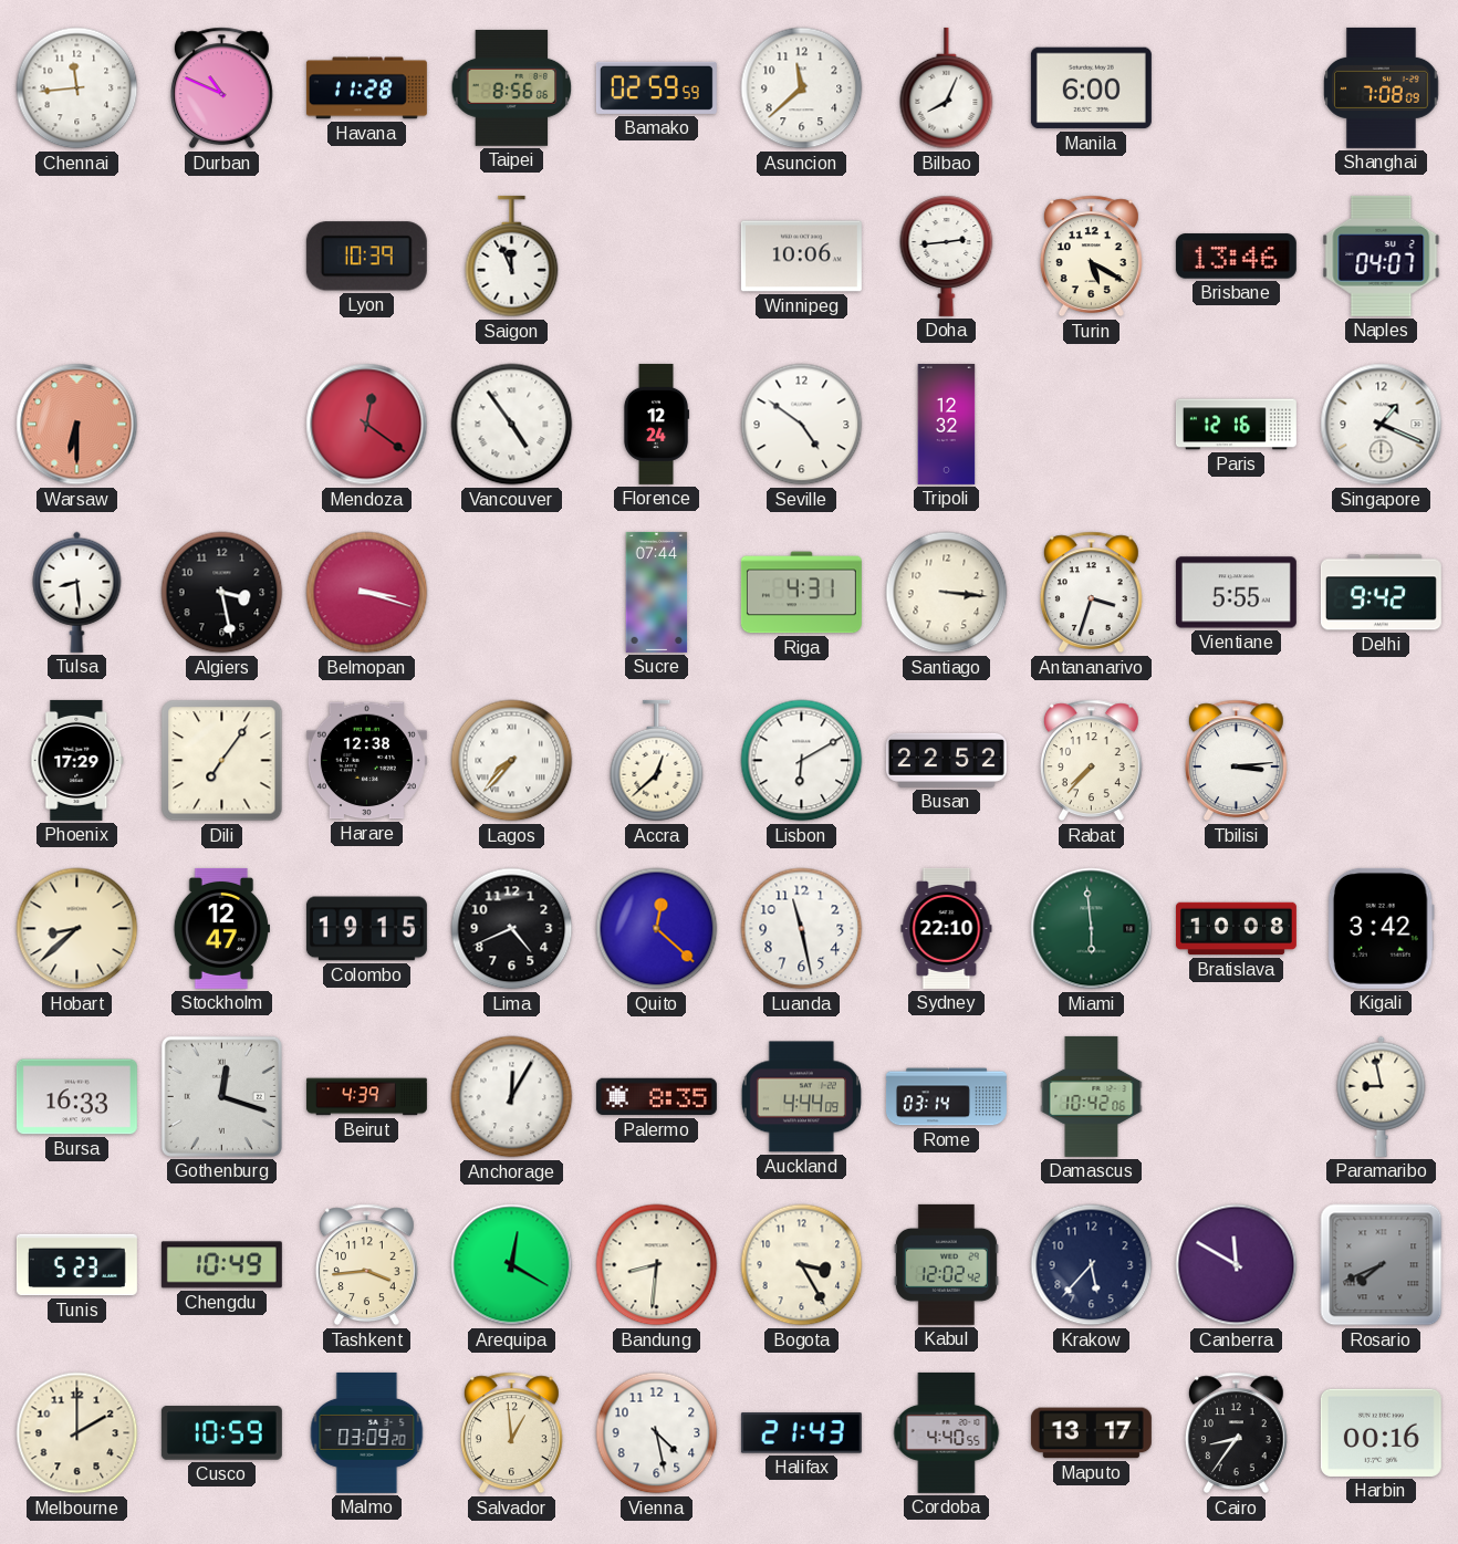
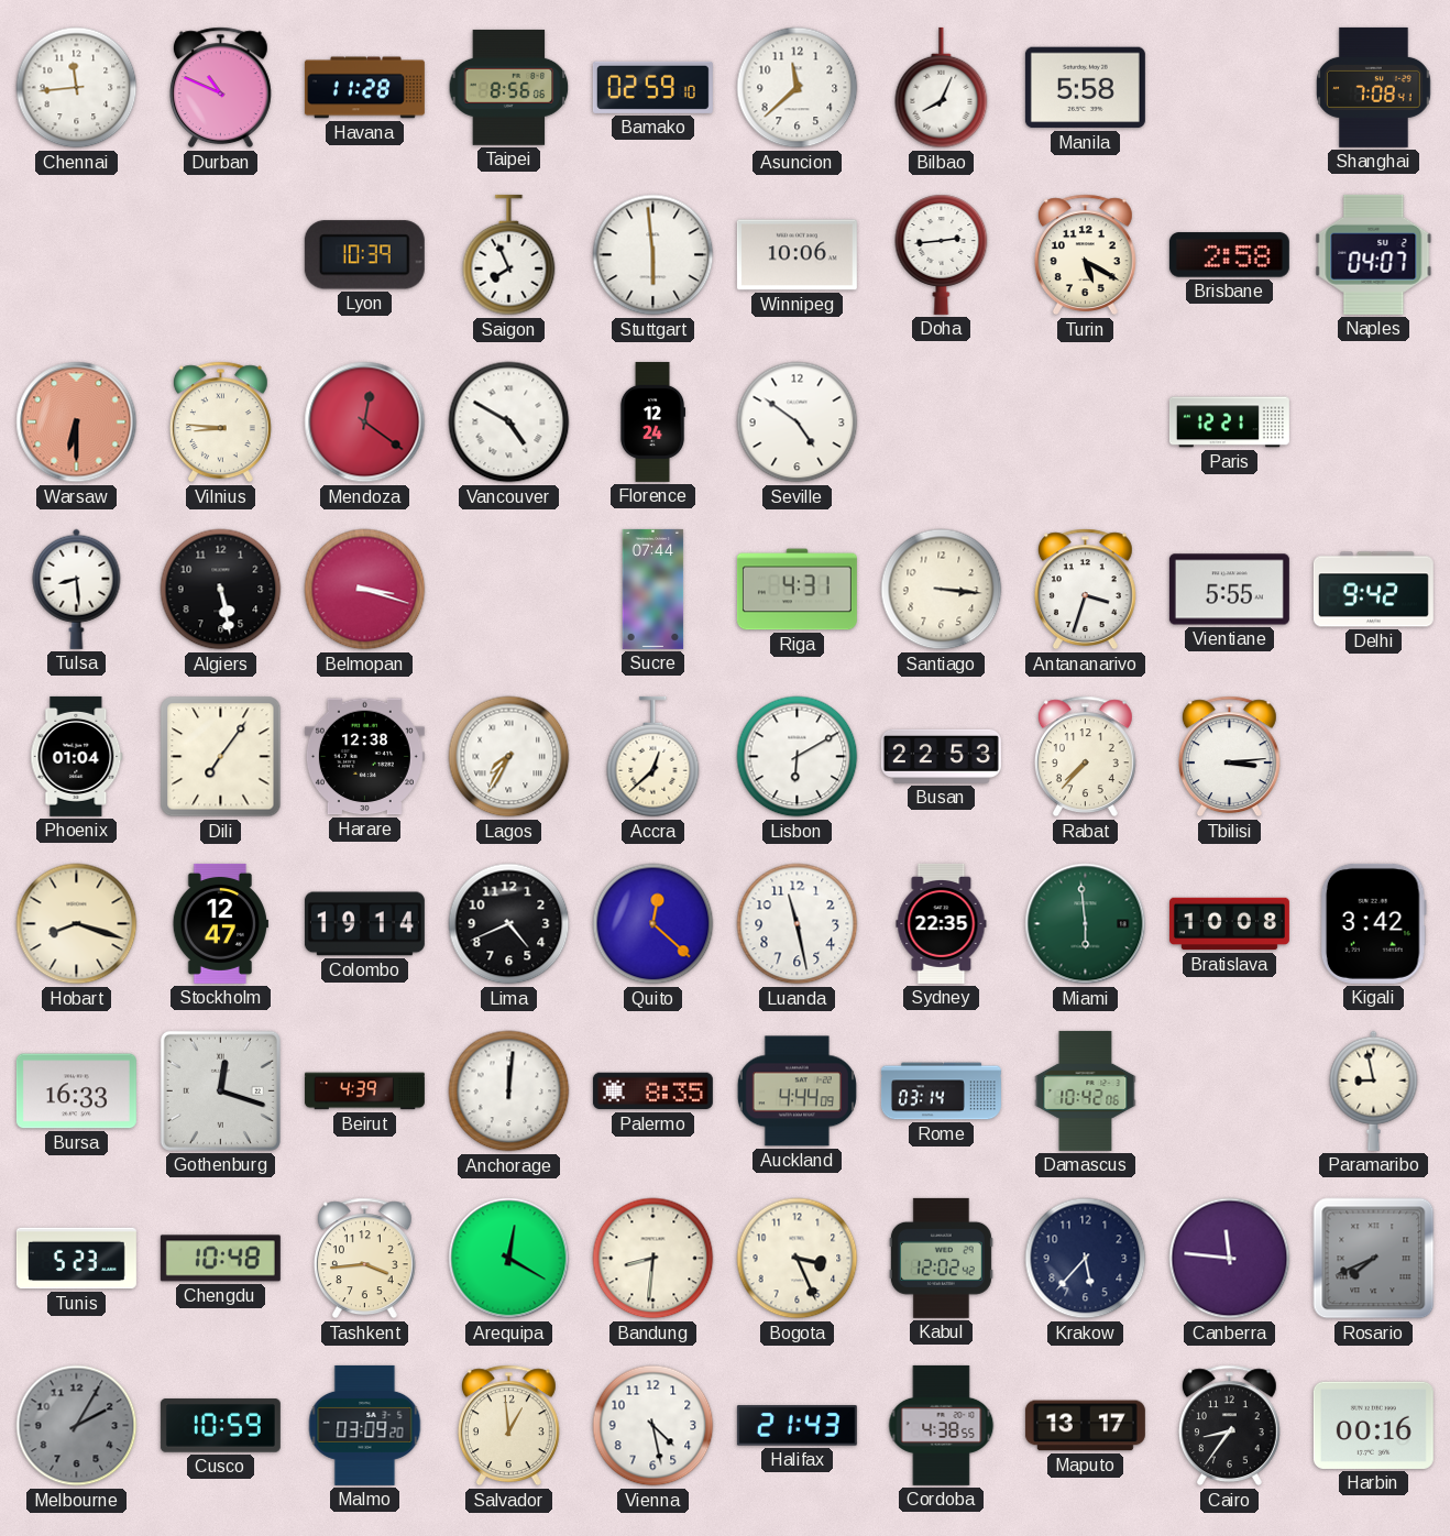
Bamako: 02:59:59 -> 02:59:10 (652, 87)
Manila: 6:00 -> 5:58 (1085, 88)
Shanghai: 7:08:09 -> 7:08:41 (1374, 87)
Saigon: 11:56 -> 7:56 (509, 255)
Stuttgart: none -> 5:59 (653, 255)
Brisbane: 13:46 -> 2:58 (1229, 255)
Vilnius: none -> 8:46 (220, 423)
Vancouver: 4:54 -> 4:50 (509, 423)
Tripoli: 12:32 -> none (947, 424)
Paris: 12:16 -> 12:21 (1229, 423)
Singapore: 1:19 -> none (1382, 425)
Algiers: 3:28 -> 5:28 (221, 590)
Phoenix: 17:29 -> 01:04 (77, 756)
Lagos: 7:37 -> 7:35 (509, 757)
Busan: 22:52 -> 22:53 (941, 756)
Hobart: 8:38 -> 8:18 (77, 924)
Colombo: 19:15 -> 19:14 (364, 924)
Sydney: 22:10 -> 22:35 (942, 923)
Anchorage: 12:05 -> 12:01 (509, 1091)
Chengdu: 10:49 -> 10:48 (220, 1259)
Bogota: 3:25 -> 3:26 (798, 1259)
Canberra: 11:50 -> 11:46 (1230, 1259)
Melbourne: 2:00 -> 2:05 (77, 1426)
Melbourne dial: cream -> grey (77, 1426)
Cordoba: 4:40 -> 4:38 (942, 1425)
